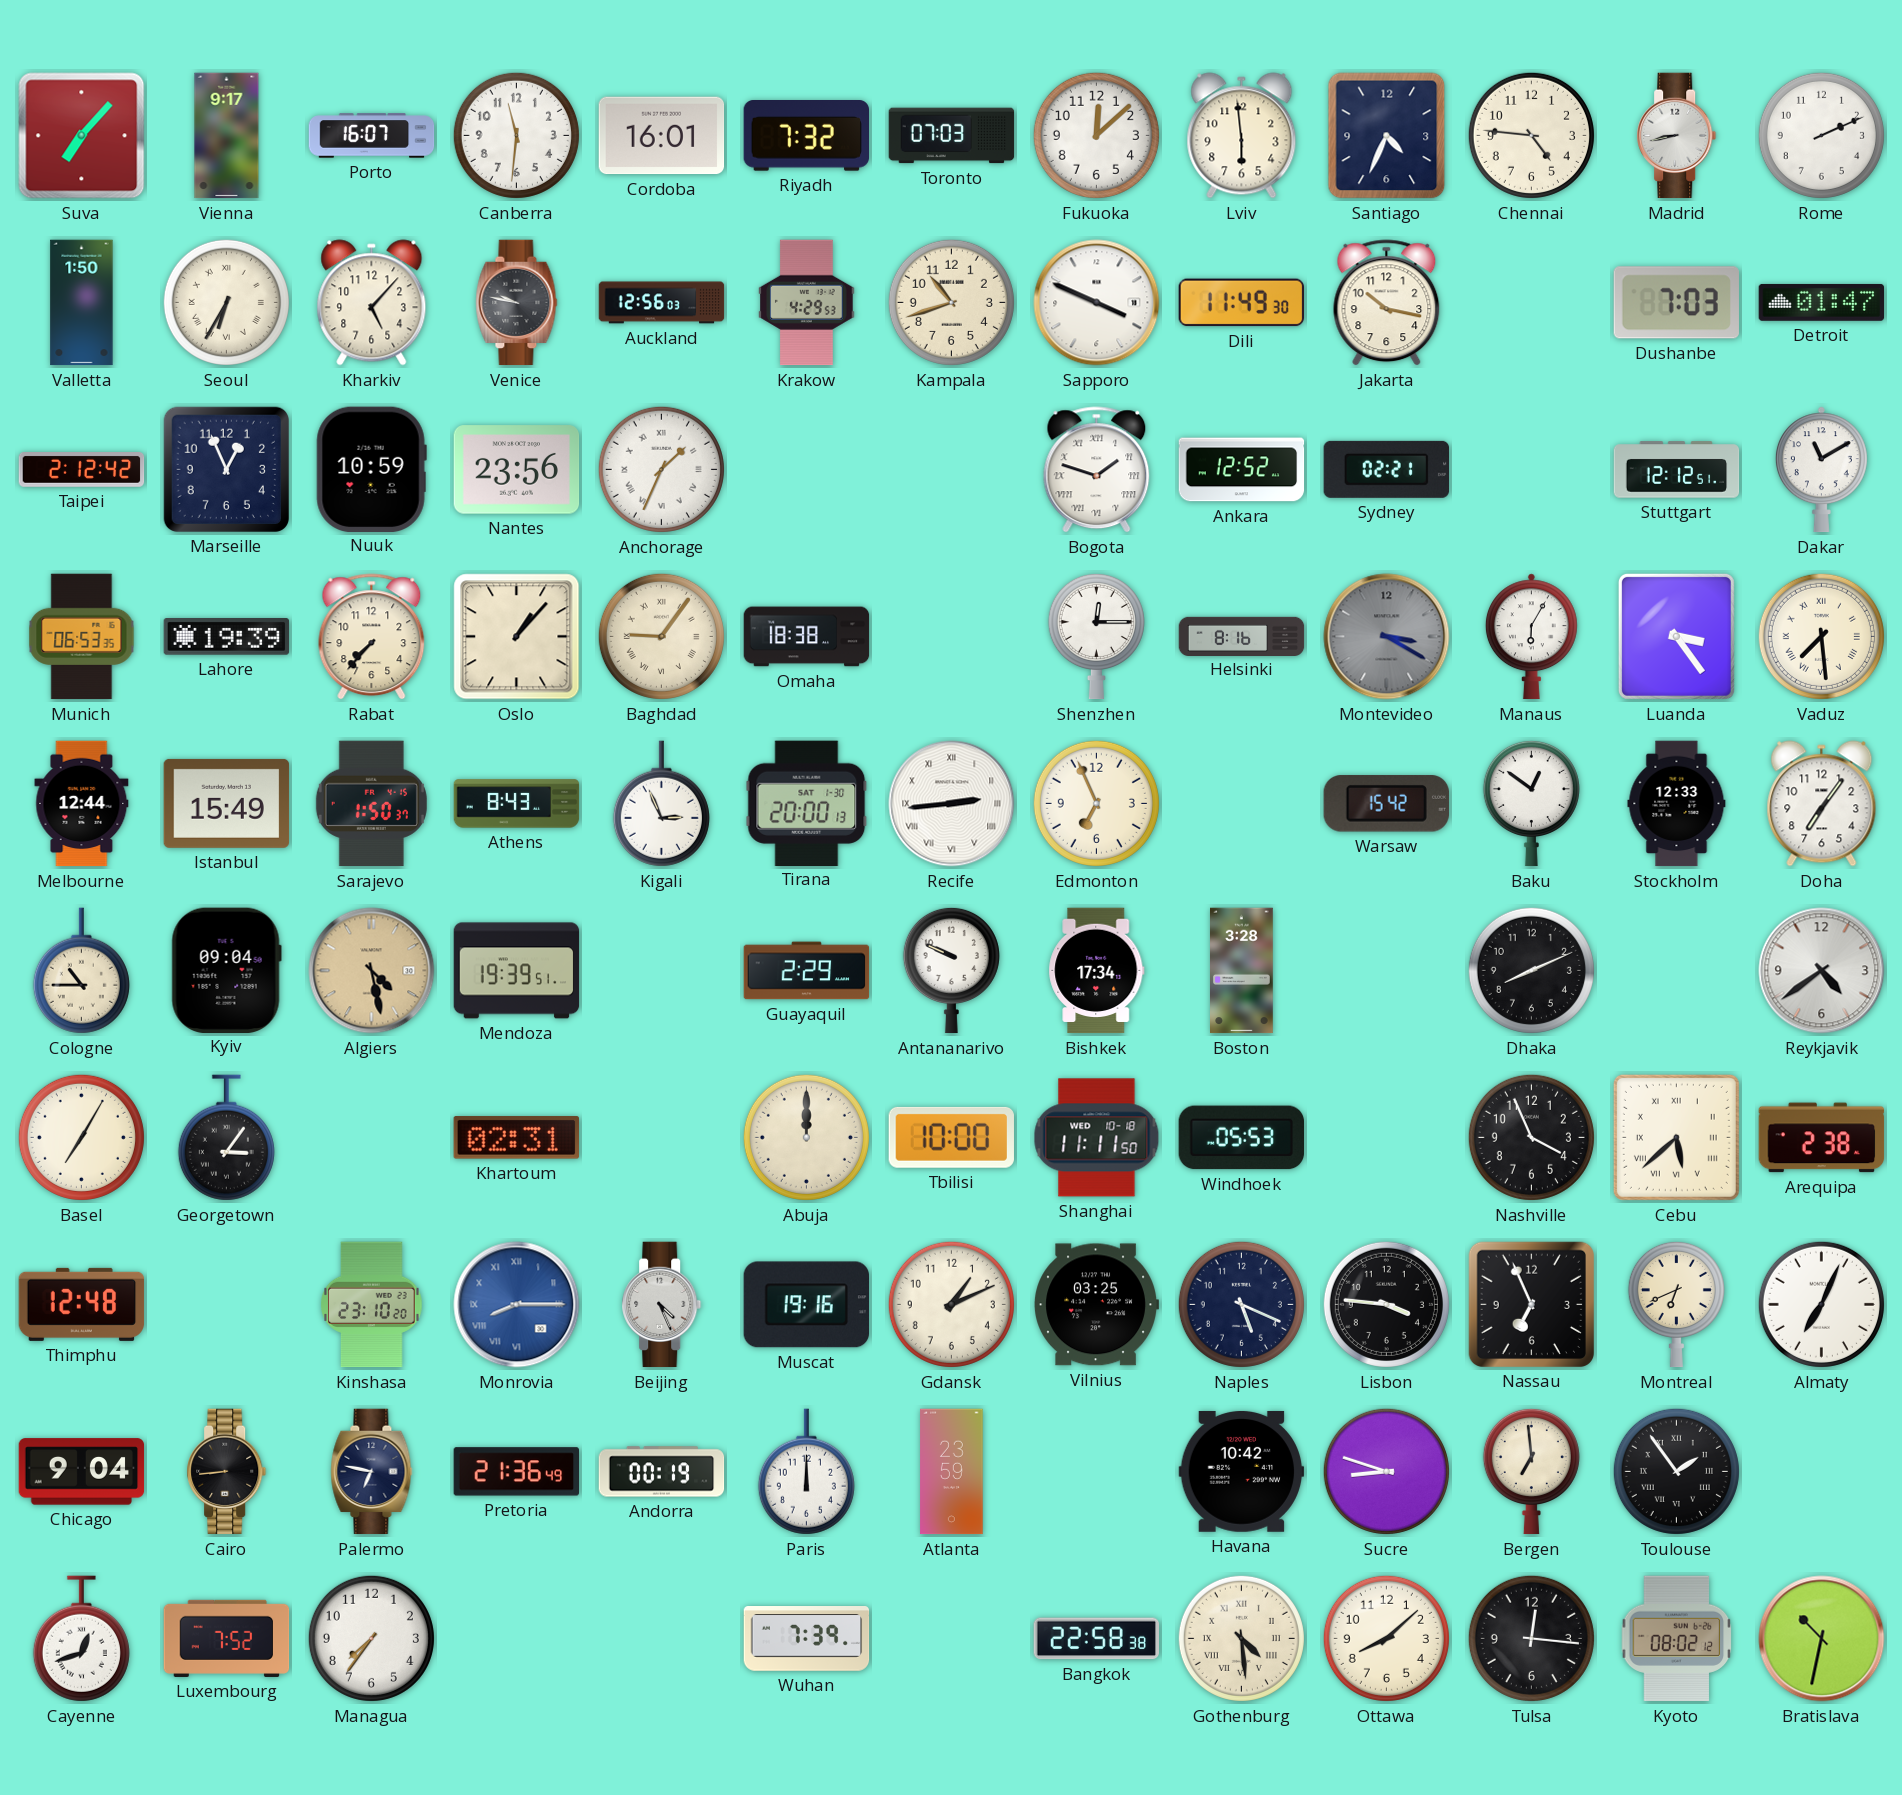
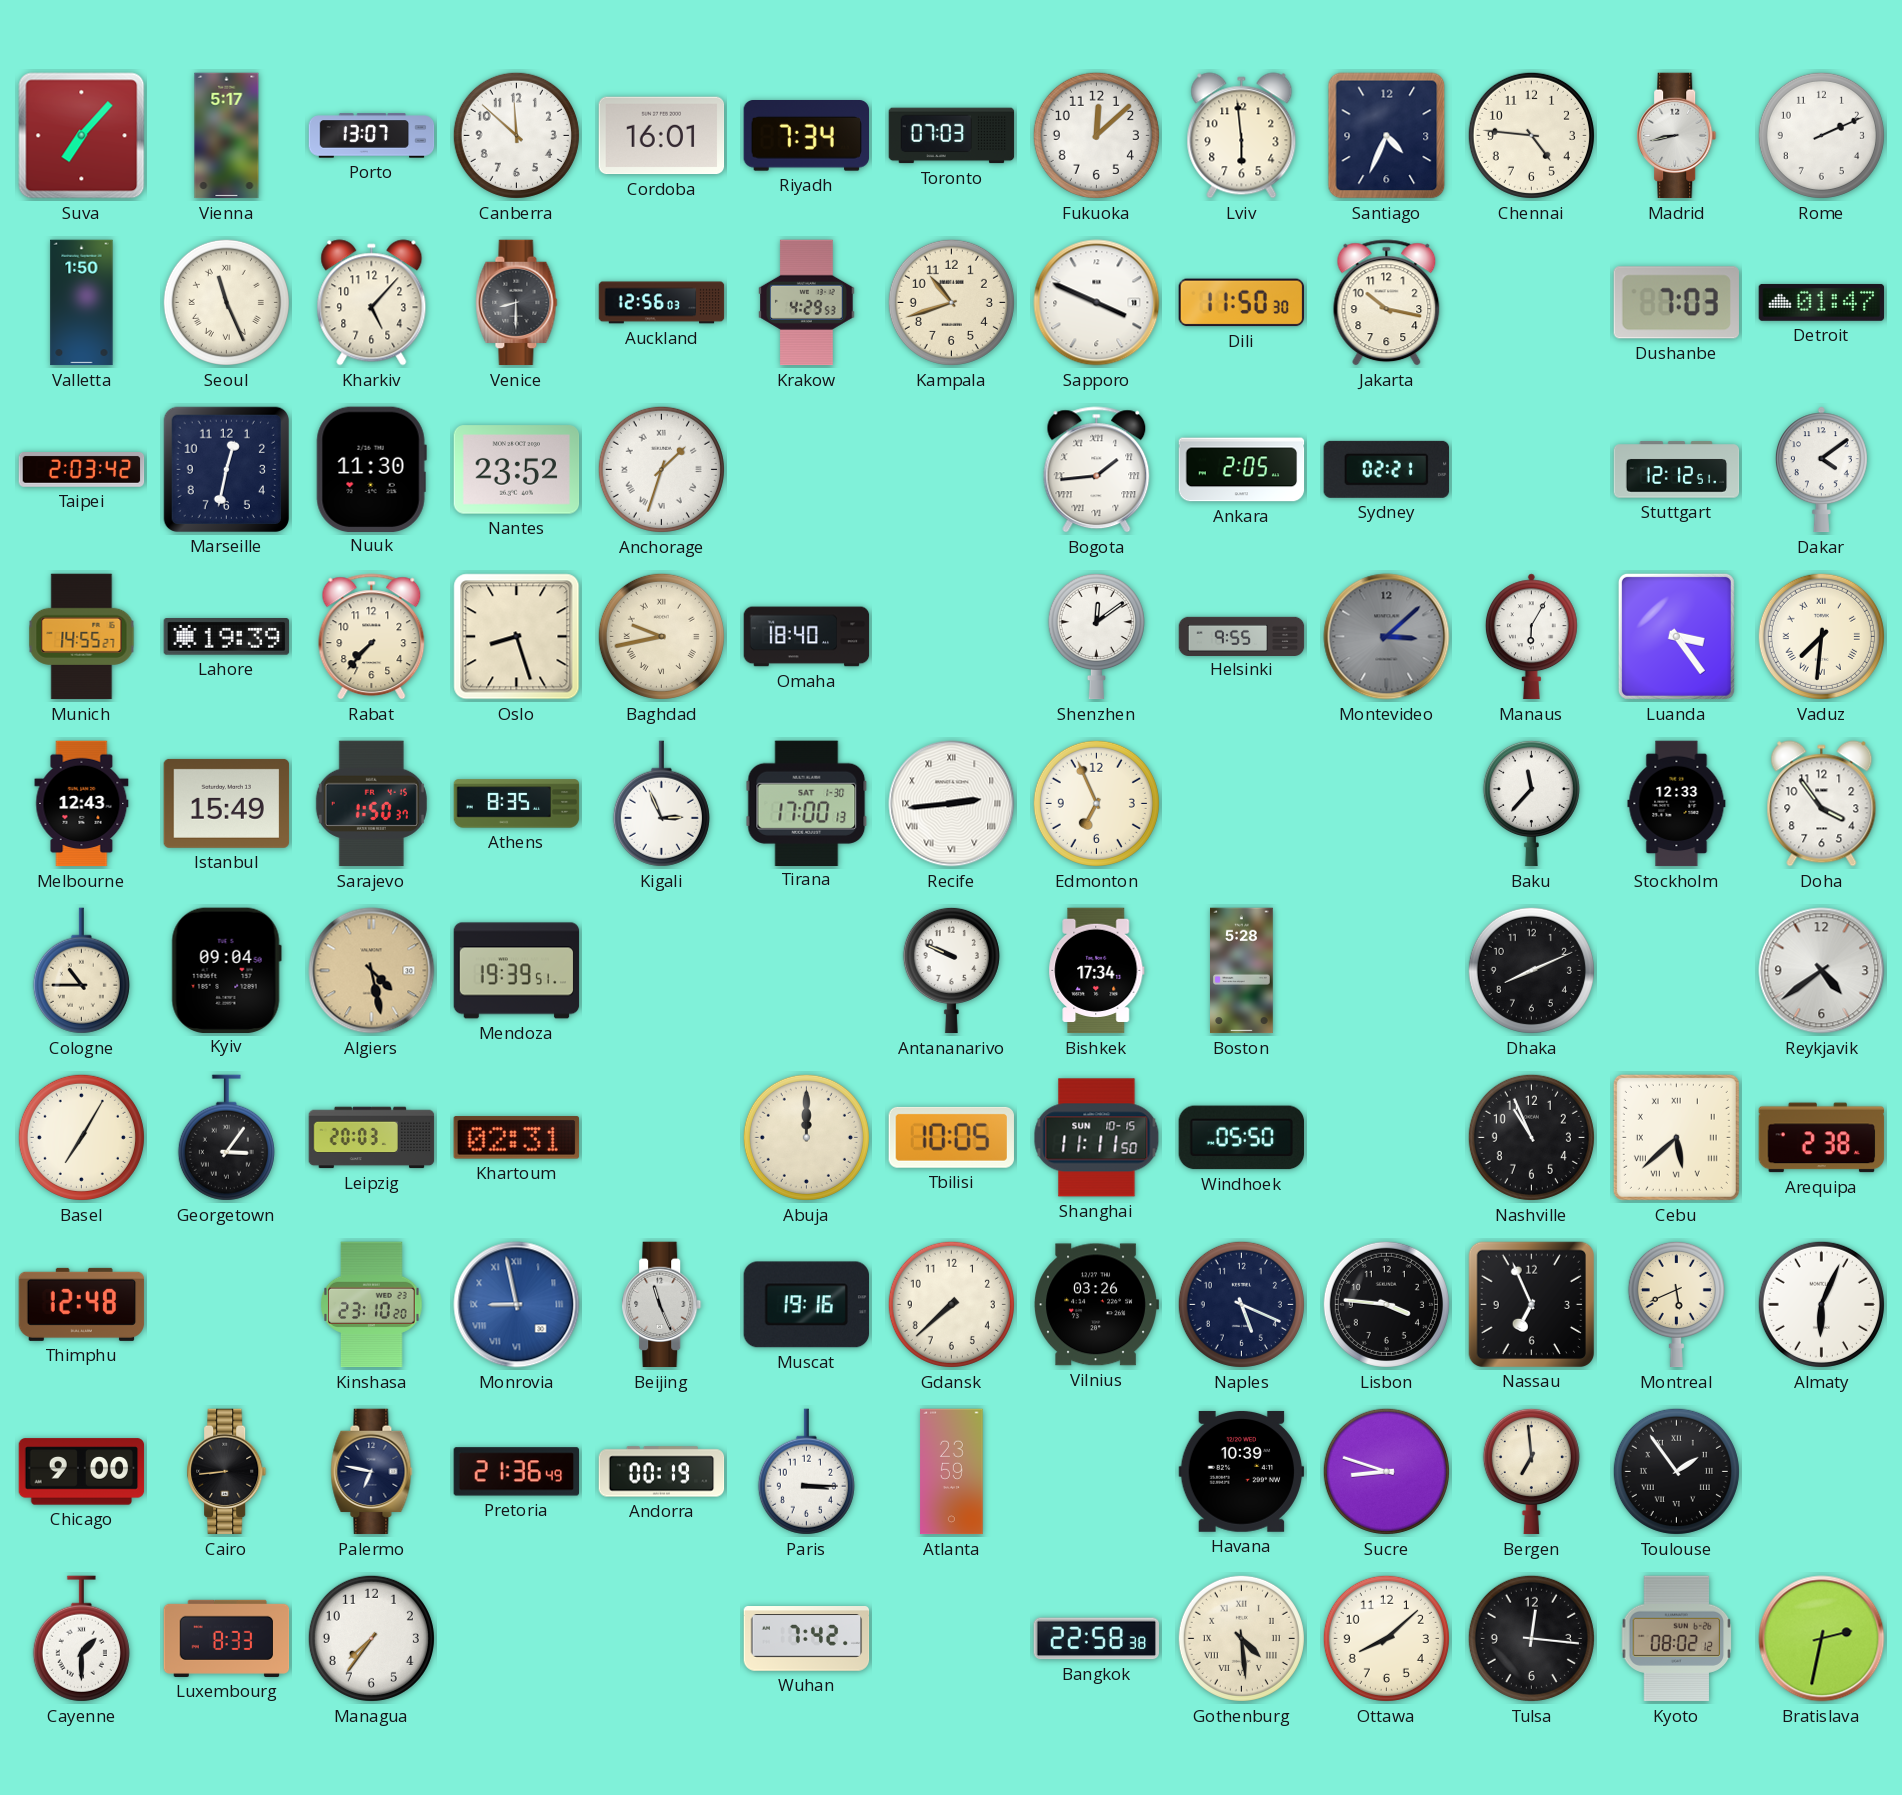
Vienna: 9:17 -> 5:17 (227, 136)
Porto: 16:07 -> 13:07 (372, 136)
Canberra: 11:31 -> 11:52 (516, 135)
Riyadh: 7:32 -> 7:34 (806, 136)
Seoul: 6:35 -> 11:26 (226, 302)
Venice: 9:47 -> 8:30 (517, 303)
Dili: 11:49 -> 11:50 (1241, 303)
Taipei: 2:12 -> 2:03 (82, 470)
Marseille: 12:56 -> 12:32 (226, 469)
Nuuk: 10:59 -> 11:30 (371, 469)
Nantes: 23:56 -> 23:52 (517, 470)
Anchorage: 1:34 -> 1:33 (661, 469)
Bogota: 1:48 -> 1:44 (1097, 470)
Ankara: 12:52 -> 2:05 (1242, 470)
Dakar: 11:10 -> 4:09 (1821, 470)
Munich: 06:53 -> 14:55 (82, 637)
Oslo: 1:07 -> 8:27 (517, 637)
Baghdad: 9:06 -> 9:43 (661, 636)
Omaha: 18:38 -> 18:40 (807, 637)
Shenzhen: 12:15 -> 12:09 (1096, 636)
Helsinki: 8:16 -> 9:55 (1242, 636)
Montevideo: 3:20 -> 3:08 (1387, 637)
Vaduz: 7:29 -> 7:31 (1821, 636)
Melbourne: 12:44 -> 12:43 (82, 804)
Athens: 8:43 -> 8:35 (517, 804)
Tirana: 20:00 -> 17:00 (807, 803)
Warsaw: 15:42 -> none (1386, 804)
Baku: 12:51 -> 11:37 (1531, 803)
Doha: 7:06 -> 3:54 (1822, 804)
Guayaquil: 2:29 -> none (807, 971)
Boston: 3:28 -> 5:28 (1242, 971)
Leipzig: none -> 20:03 (372, 1138)
Tbilisi: 10:00 -> 10:05 (951, 1137)
Shanghai date: WED 10-18 -> SUN 10-15 (1097, 1138)
Windhoek: 05:53 -> 05:50 (1241, 1138)
Nashville: 3:56 -> 10:56 (1531, 1137)
Monrovia: 8:15 -> 8:58 (517, 1305)
Beijing: 4:26 -> 11:26 (662, 1305)
Gdansk: 1:11 -> 7:38 (951, 1304)
Vilnius: 03:25 -> 03:26 (1096, 1305)
Montreal: 6:41 -> 5:41 (1676, 1304)
Almaty: 7:04 -> 6:04 (1821, 1304)
Chicago: 9:04 -> 9:00 (82, 1472)
Paris: 12:00 -> 3:15 (806, 1472)
Havana: 10:42 -> 10:39 (1242, 1471)
Cayenne: 12:42 -> 1:30 (81, 1639)
Luxembourg: 7:52 -> 8:33 (227, 1638)
Wuhan: 7:39 -> 7:42 (807, 1639)
Bratislava: 10:32 -> 2:32 (1822, 1639)
